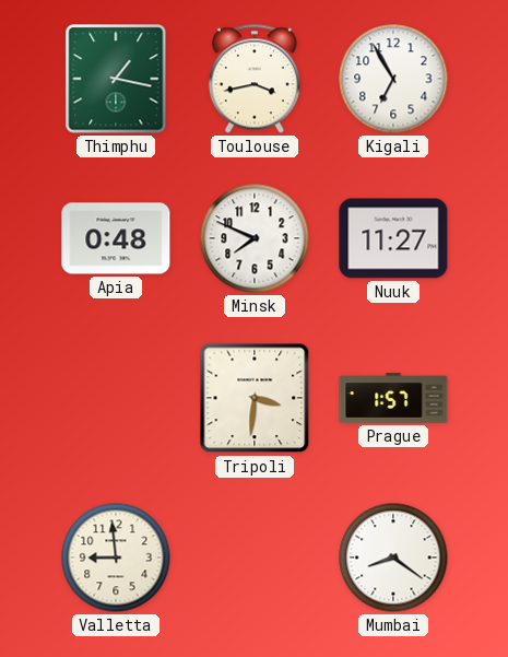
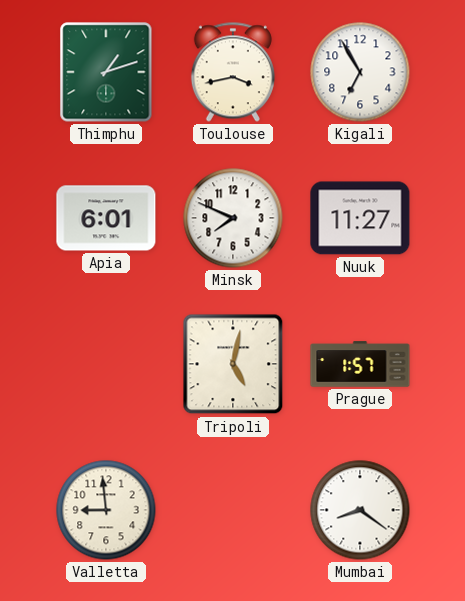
Thimphu: 1:17 -> 1:12 (106, 72)
Apia: 0:48 -> 6:01 (106, 218)
Tripoli: 3:31 -> 5:02 (233, 364)
